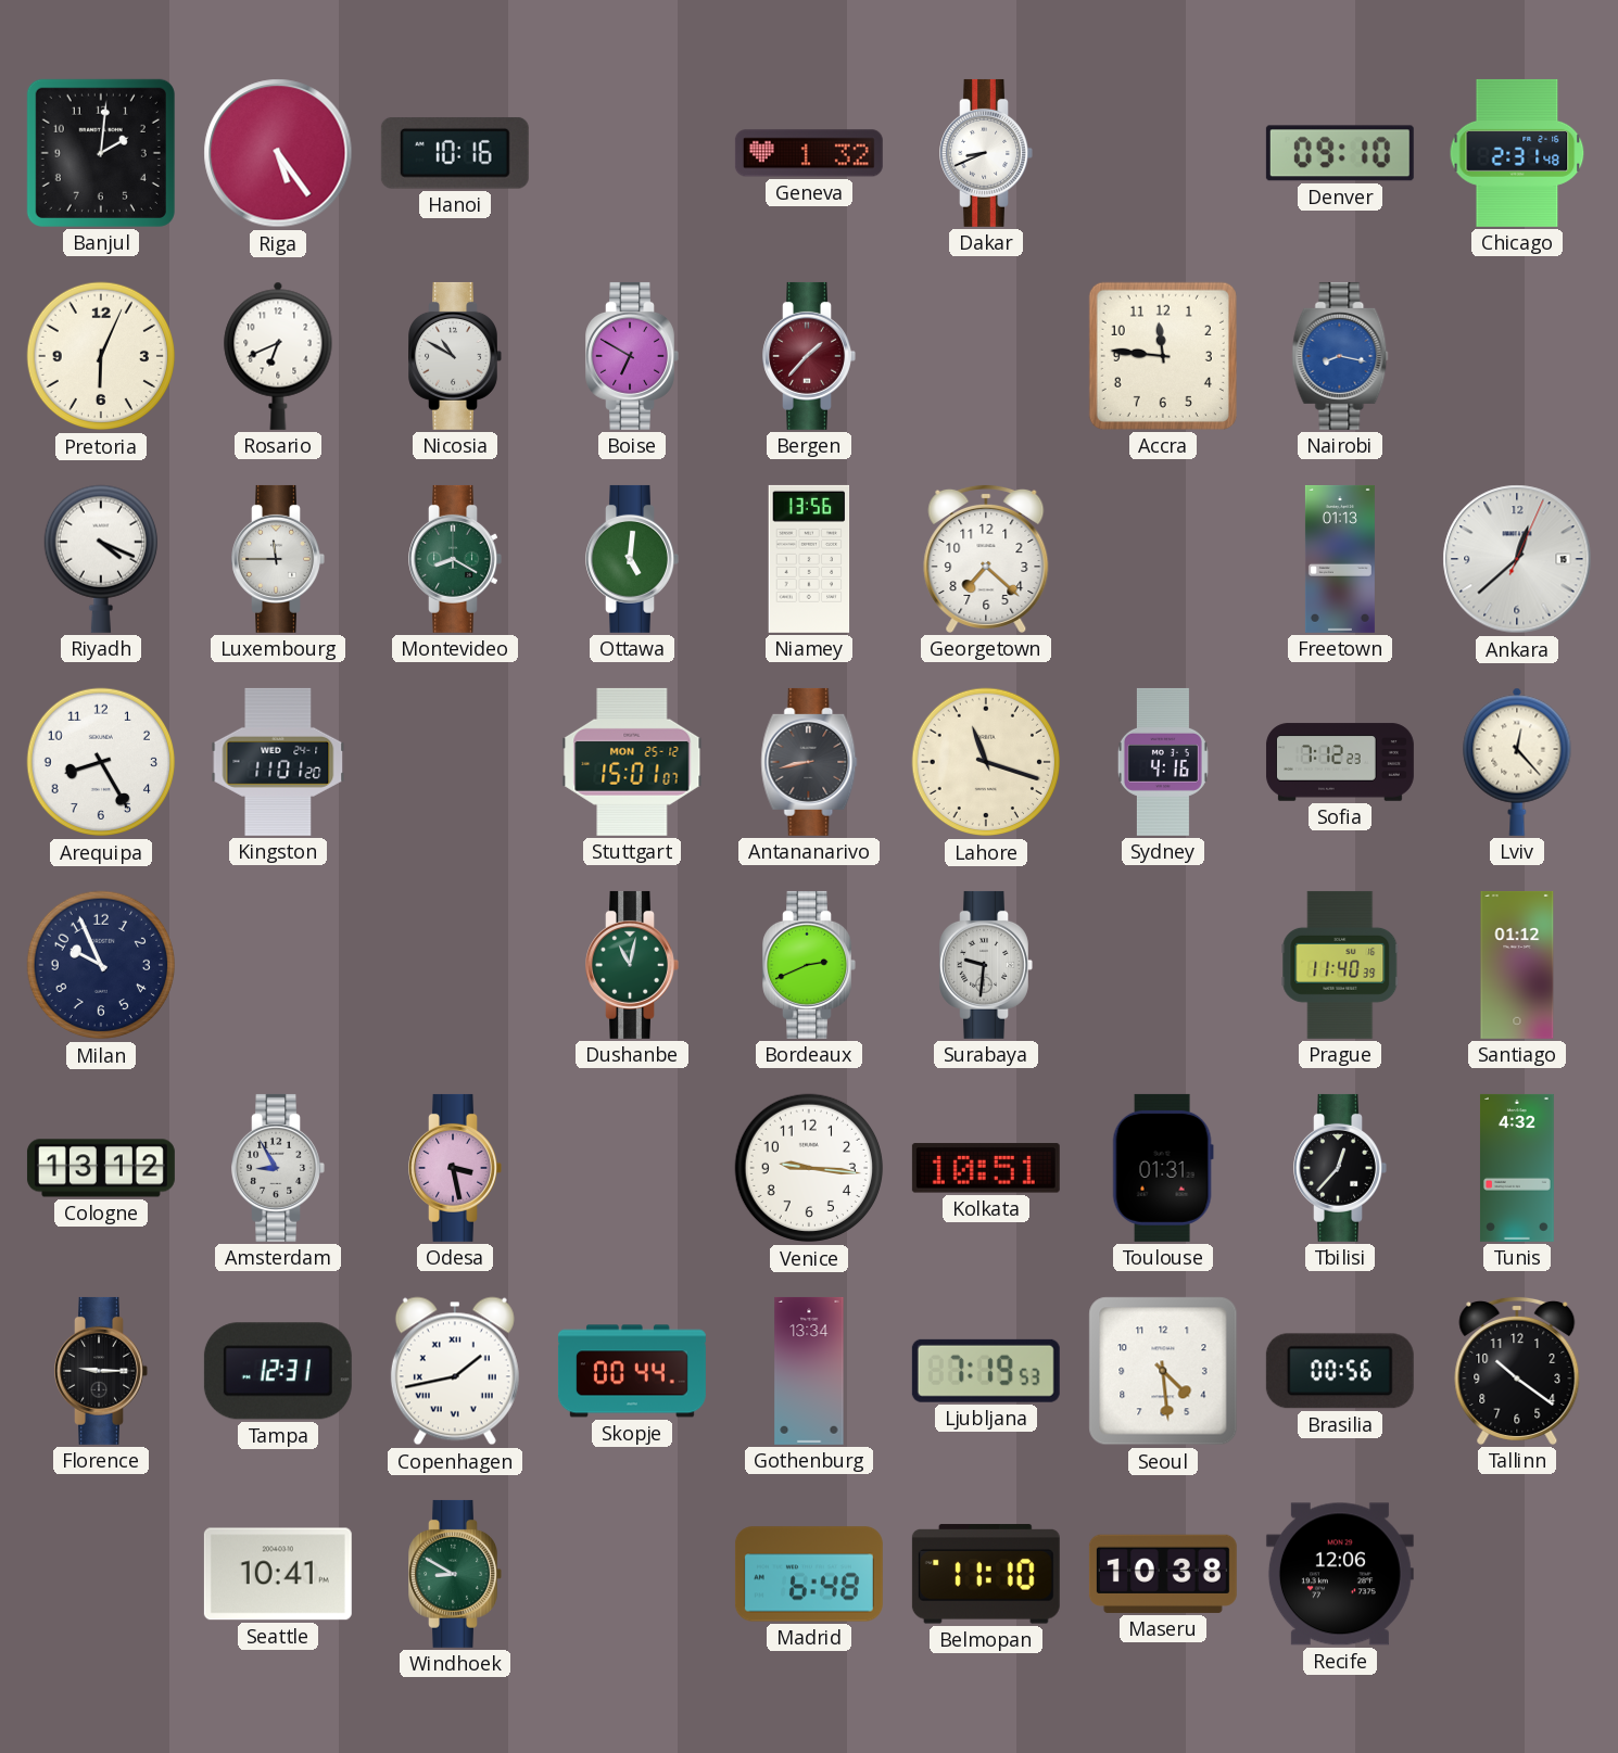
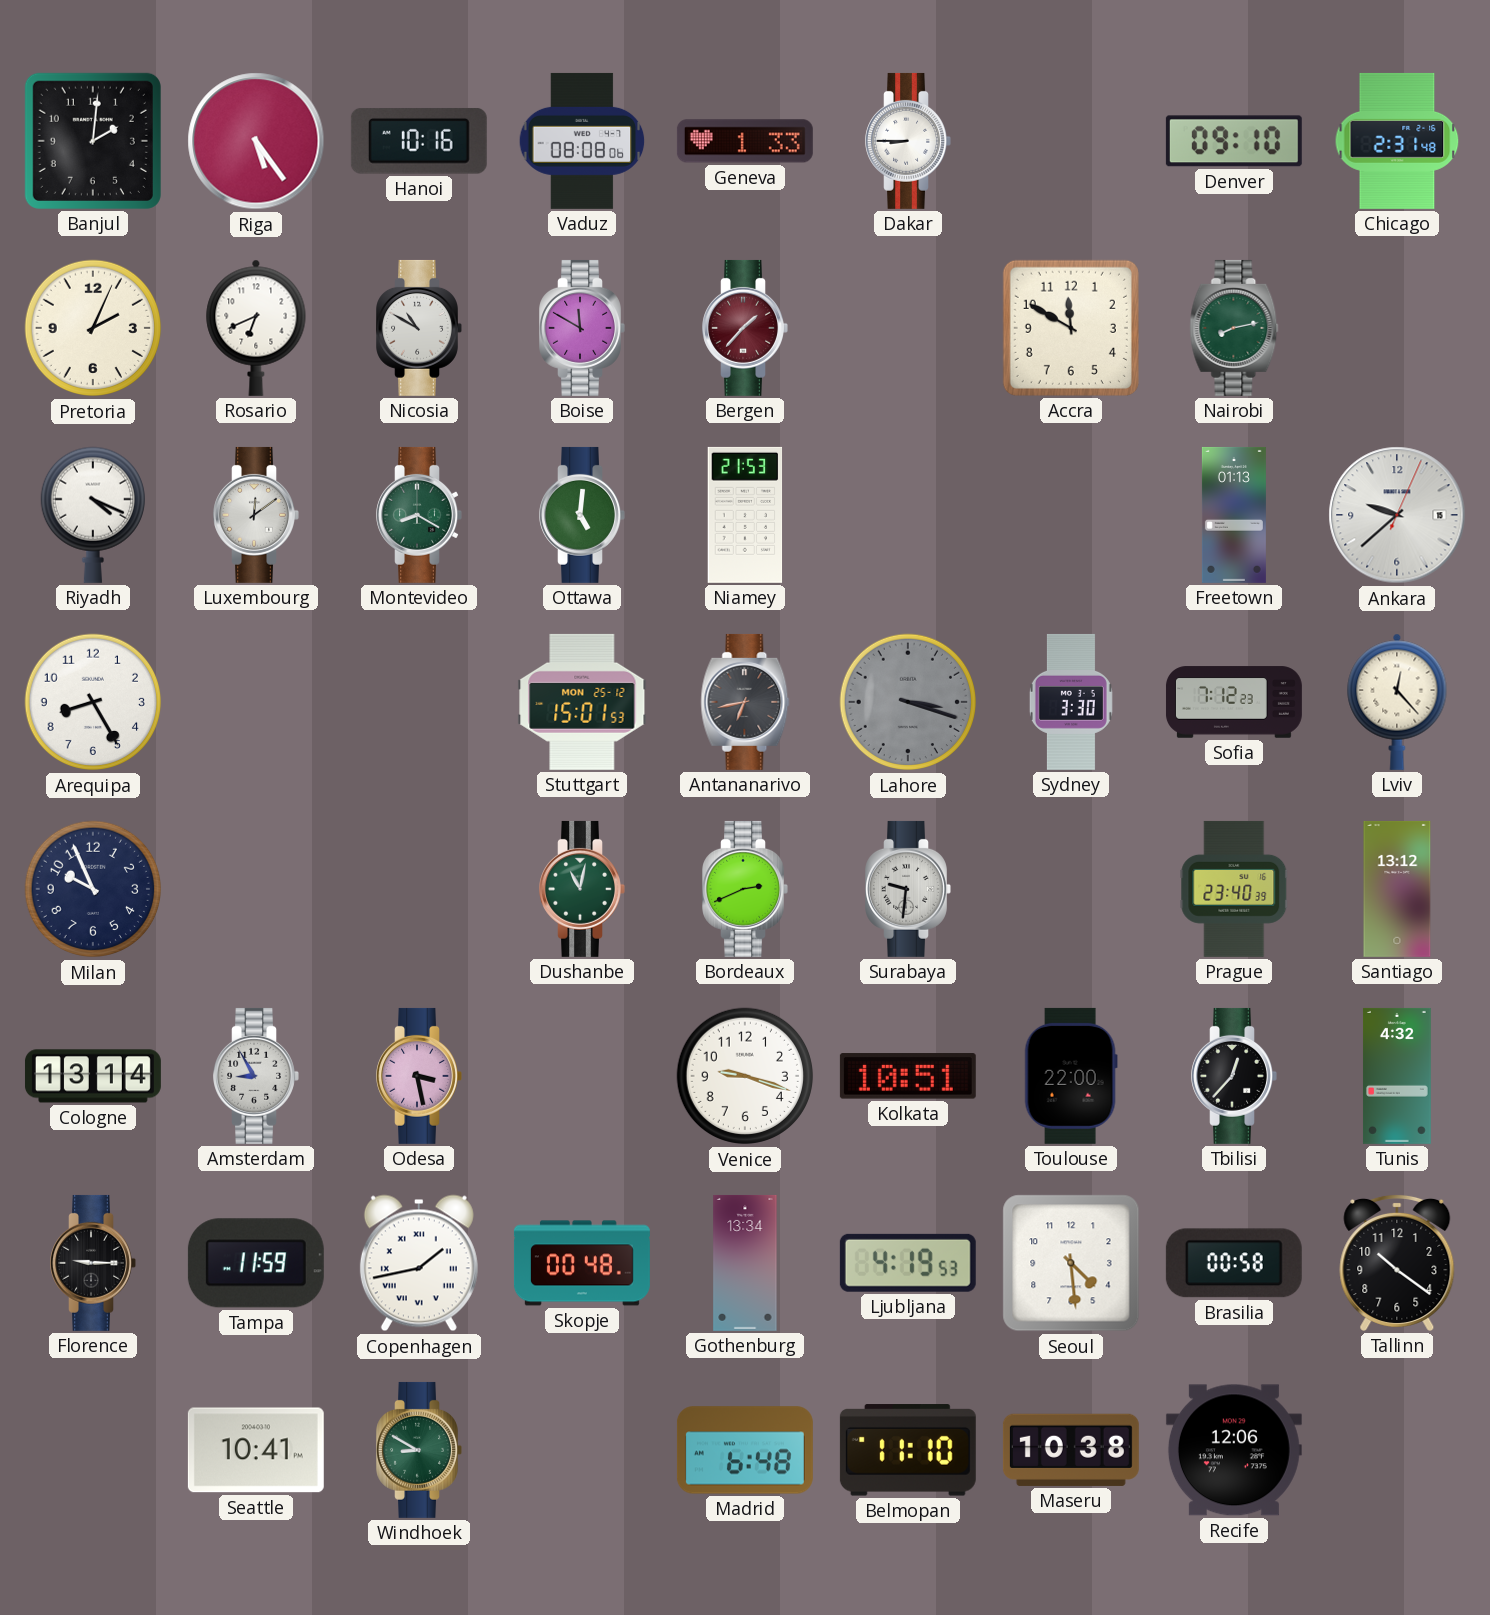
Vaduz: none -> 08:08 (582, 141)
Geneva: 1:32 -> 1:33 (745, 141)
Dakar: 8:41 -> 8:45 (908, 141)
Pretoria: 6:04 -> 2:04 (93, 328)
Boise: 6:50 -> 11:50 (582, 328)
Accra: 11:46 -> 11:50 (1071, 328)
Nairobi: 8:17 -> 8:13 (1234, 328)
Nairobi dial: blue -> green (1234, 328)
Luxembourg: 11:45 -> 12:09 (256, 515)
Niamey: 13:56 -> 21:53 (745, 515)
Georgetown: 7:22 -> none (986, 558)
Ankara: 12:38 -> 9:38 (1397, 515)
Kingston: 11:01 -> none (278, 762)
Stuttgart: 15:01:07 -> 15:01:53 (582, 702)
Antananarivo: 8:43 -> 6:43 (745, 702)
Lahore: 11:18 -> 3:18 (908, 702)
Lahore dial: cream -> grey (908, 702)
Sydney: 4:16 -> 3:30 (1071, 702)
Prague: 11:40 -> 23:40 (1234, 889)
Santiago: 01:12 -> 13:12 (1397, 889)
Cologne: 13:12 -> 13:14 (93, 1076)
Venice: 9:16 -> 9:18 (745, 1076)
Toulouse: 01:31 -> 22:00 (1071, 1076)
Tampa: 12:31 -> 11:59 (256, 1263)
Skopje: 00:44 -> 00:48 (582, 1263)
Ljubljana: 7:19 -> 4:19 (908, 1263)
Brasilia: 00:56 -> 00:58 (1234, 1263)
